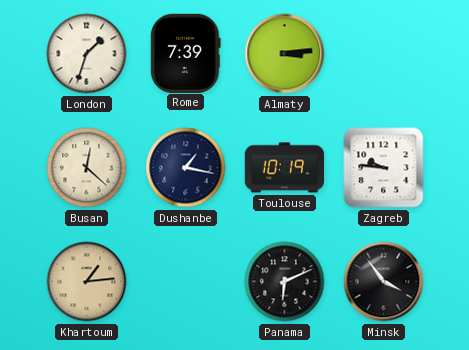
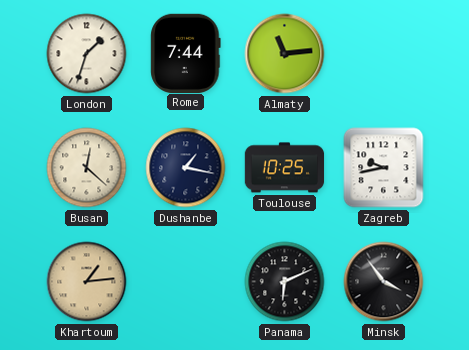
Rome: 7:39 -> 7:44 (186, 53)
Almaty: 3:14 -> 11:14 (285, 54)
Toulouse: 10:19 -> 10:25 (285, 168)
Zagreb: 9:46 -> 9:43 (384, 168)
